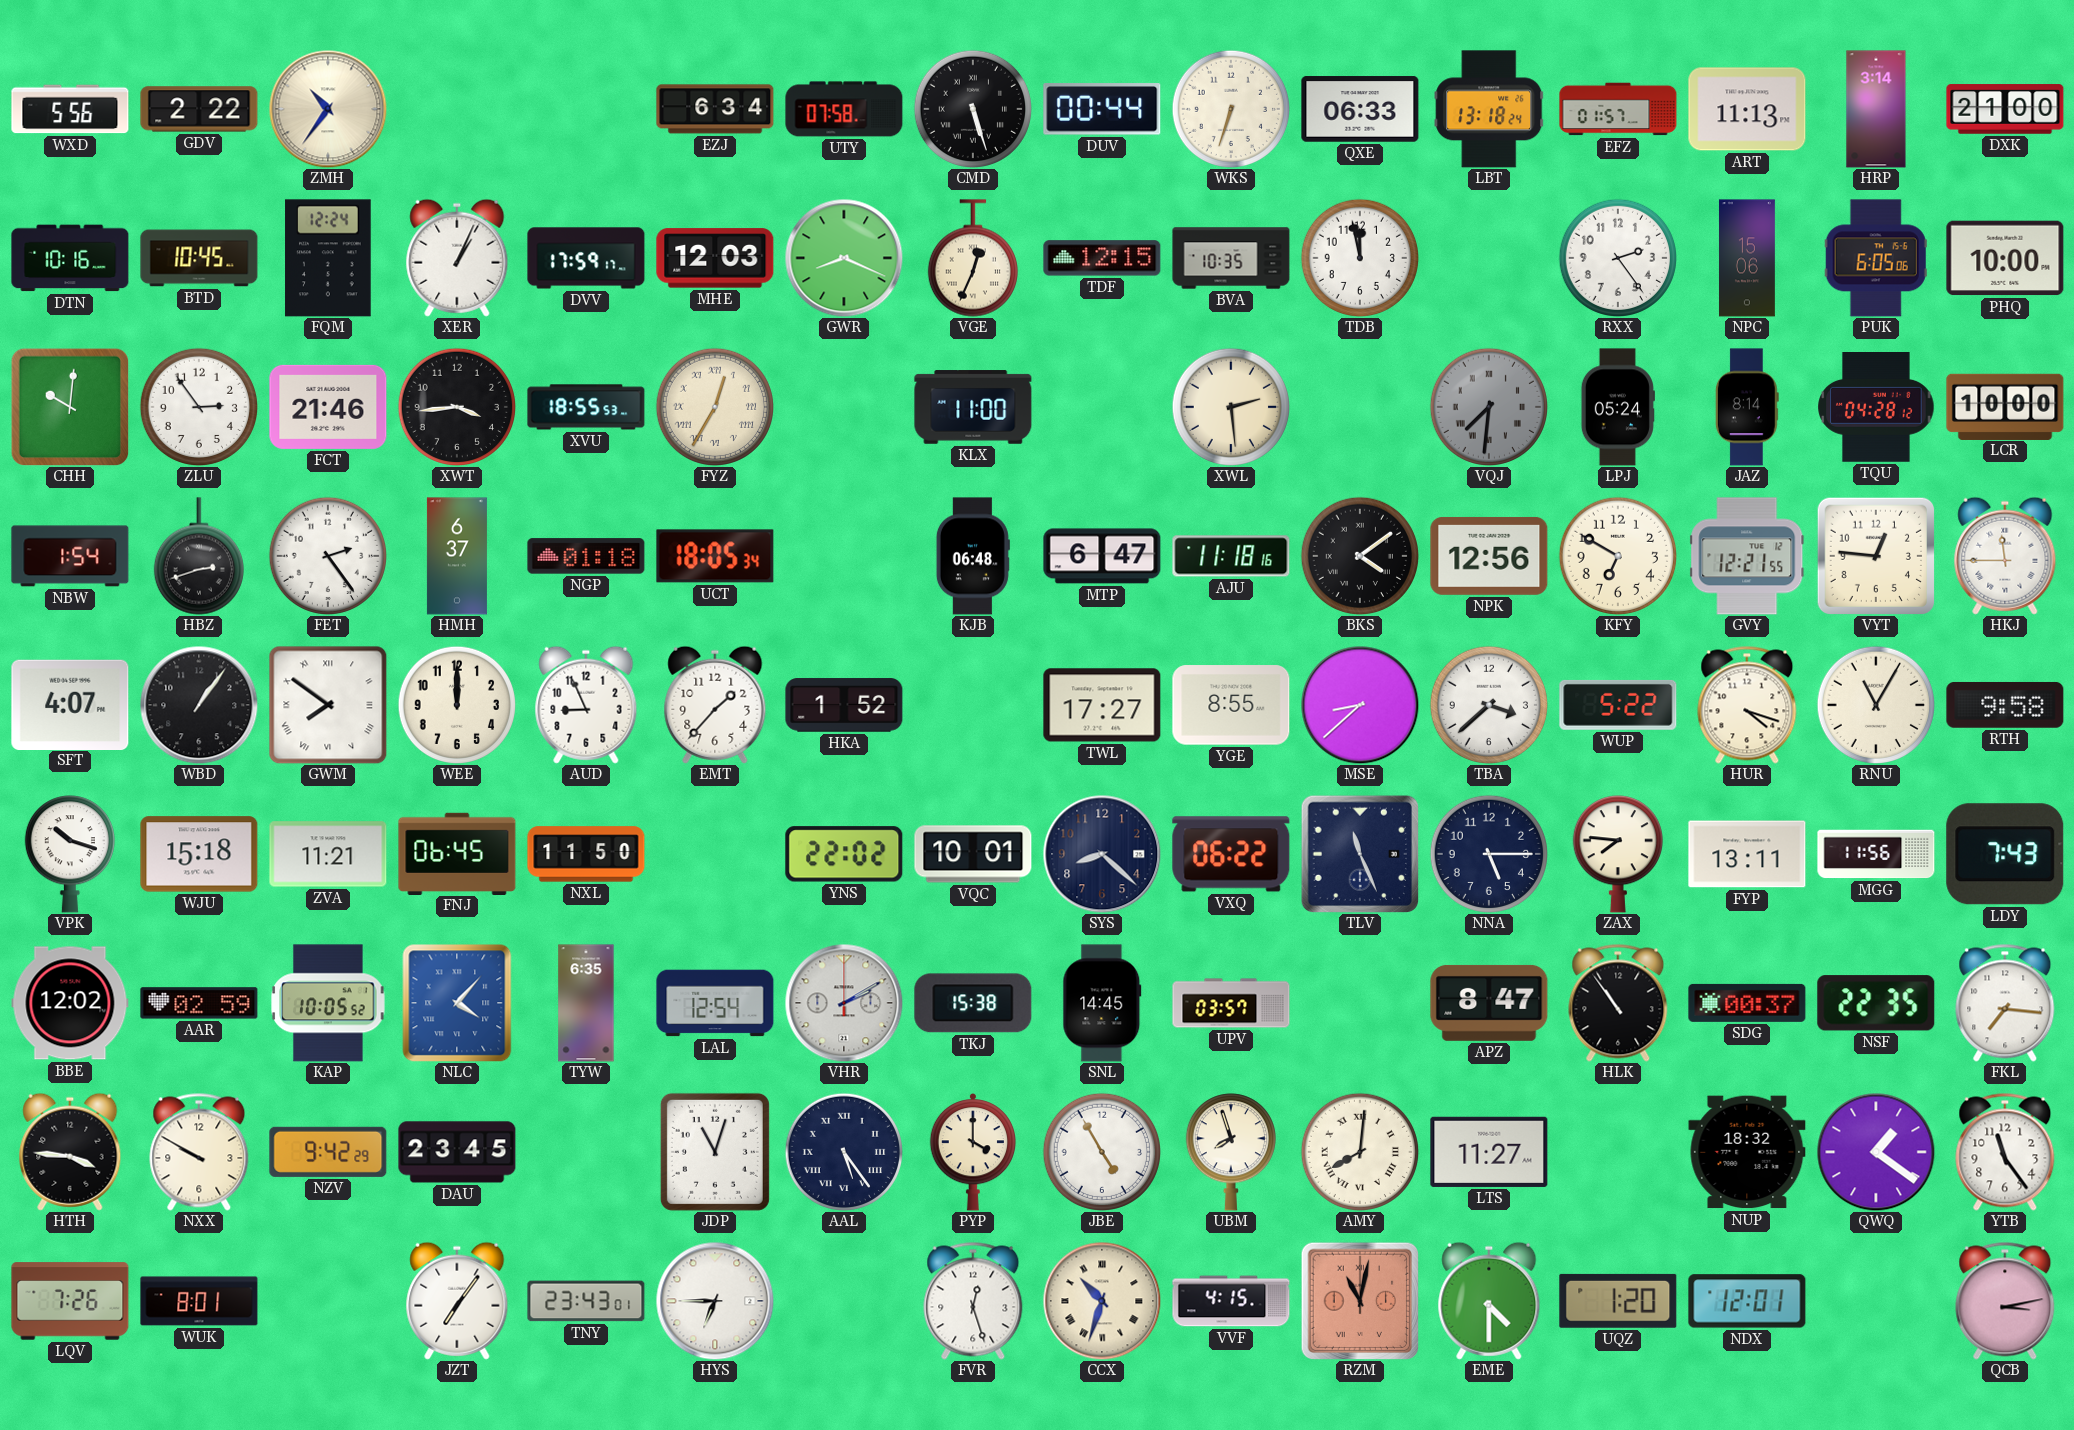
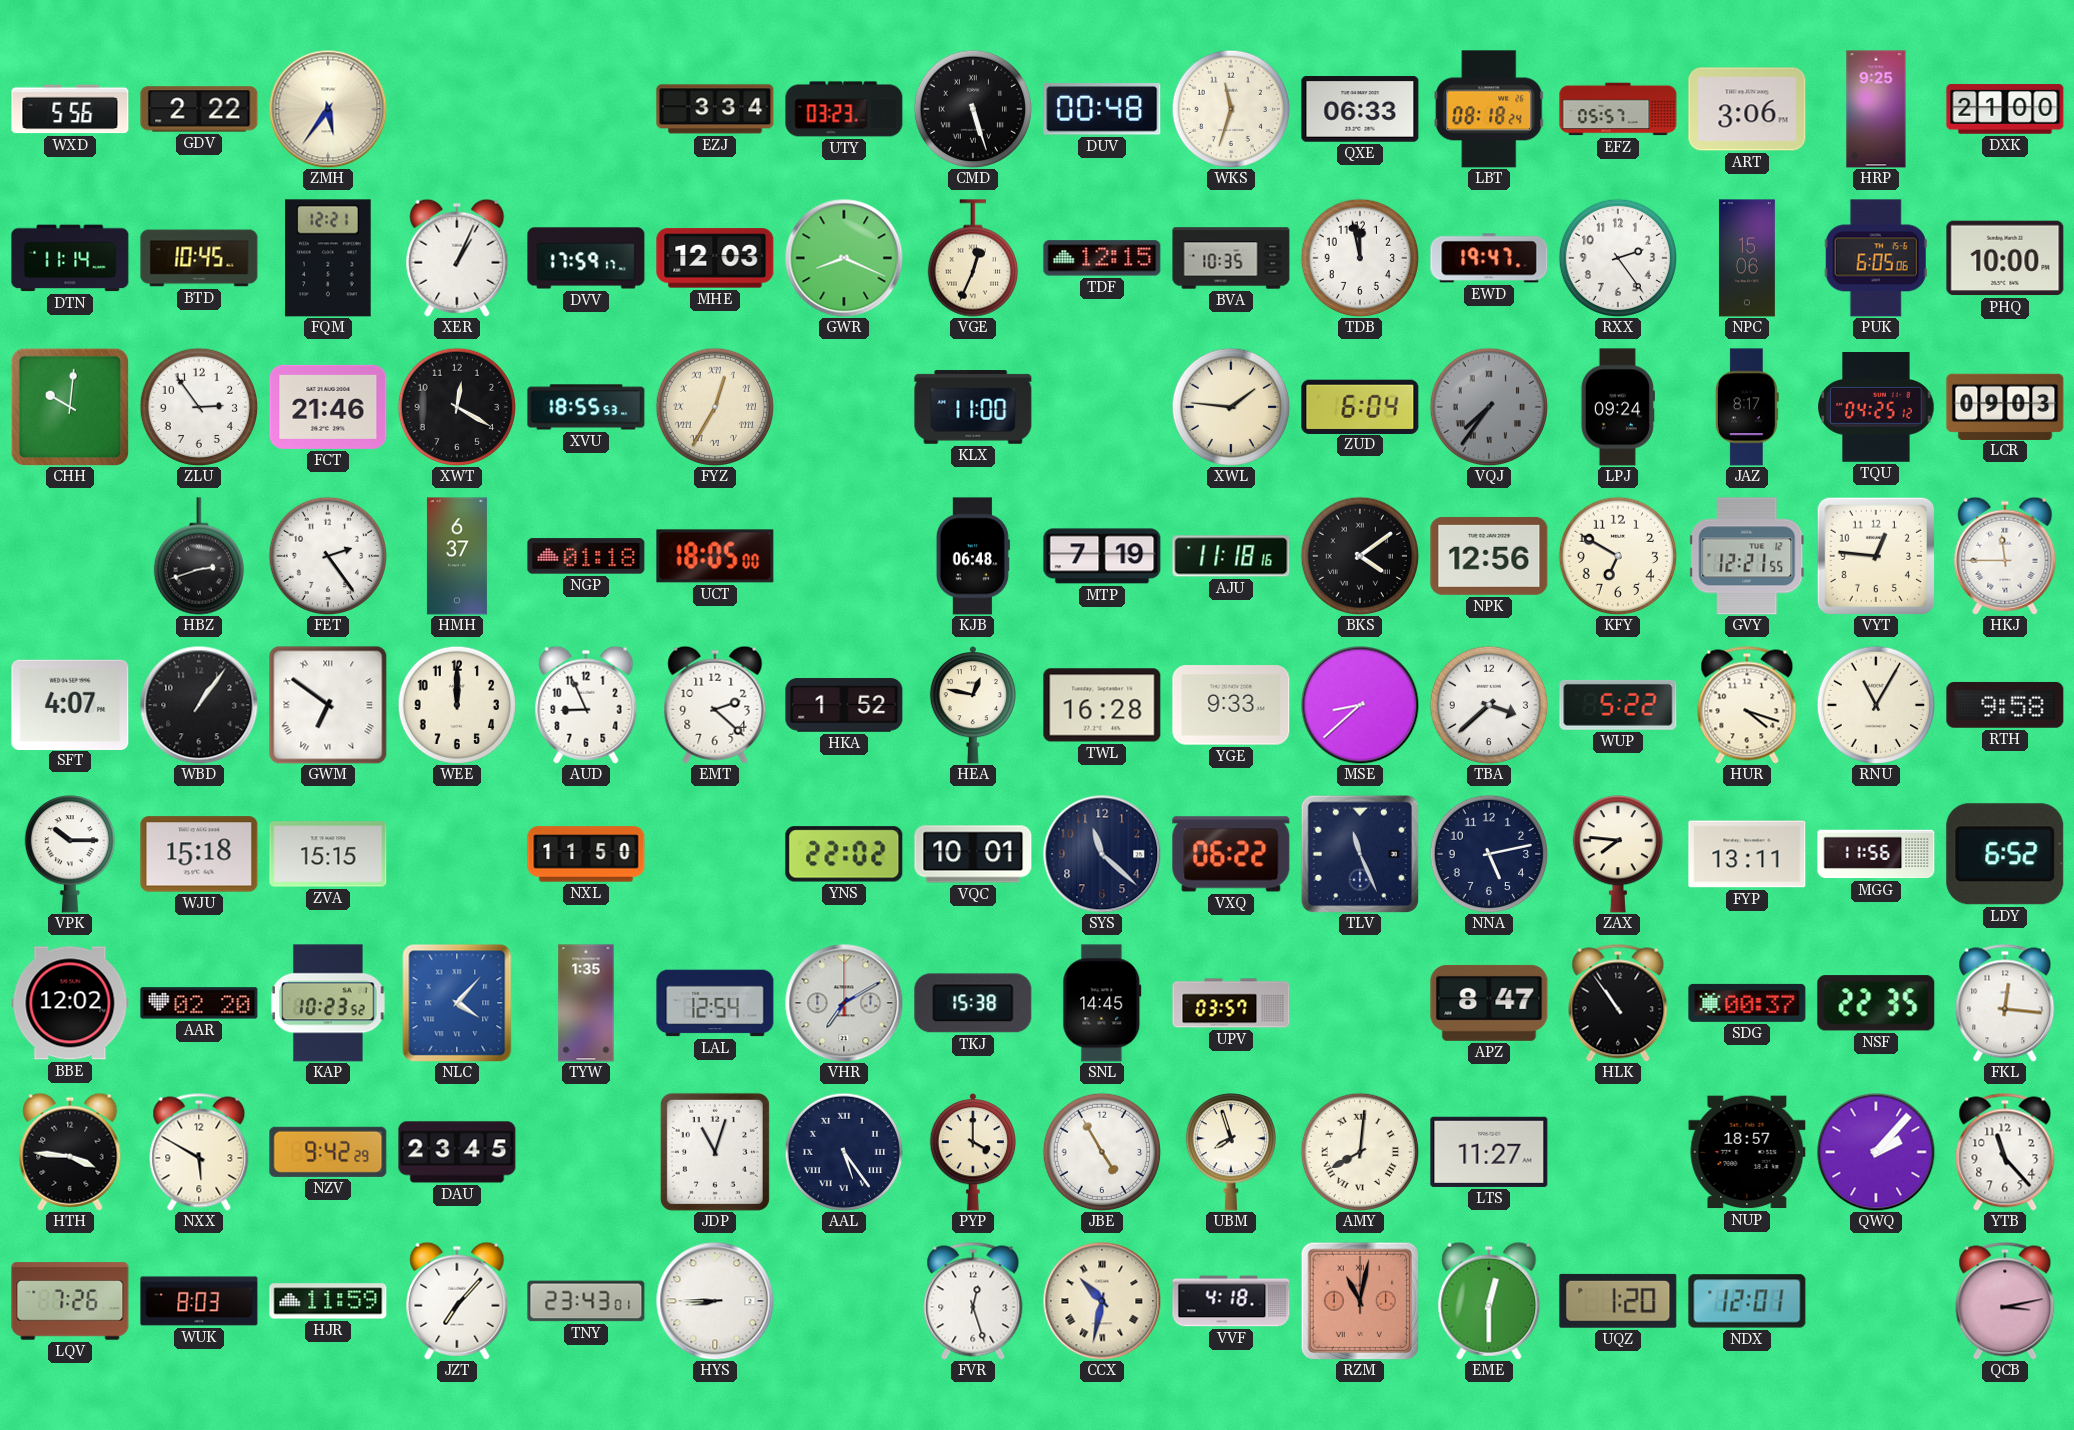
ZMH: 10:36 -> 5:36 (328, 109)
EZJ: 6:34 -> 3:34 (715, 109)
UTY: 07:58 -> 03:23 (844, 109)
DUV: 00:44 -> 00:48 (1102, 109)
WKS: 6:33 -> 11:33 (1230, 108)
LBT: 13:18 -> 08:18 (1489, 109)
EFZ: 01:57 -> 05:57 (1618, 109)
ART: 11:13 -> 3:06 (1747, 109)
HRP: 3:14 -> 9:25 (1876, 109)
DTN: 10:16 -> 11:14 (70, 258)
FQM: 12:24 -> 12:21 (328, 258)
EWD: none -> 19:47 (1489, 258)
XWT: 3:44 -> 12:20 (456, 406)
XWL: 2:29 -> 1:46 (1230, 406)
ZUD: none -> 6:04 (1360, 406)
VQJ: 7:31 -> 7:36 (1488, 406)
LPJ: 05:24 -> 09:24 (1618, 407)
JAZ: 8:14 -> 8:17 (1747, 407)
TQU: 04:28 -> 04:25 (1876, 408)
LCR: 10:00 -> 09:03 (2005, 406)
NBW: 1:54 -> none (70, 556)
UCT: 18:05:34 -> 18:05:00 (715, 556)
MTP: 6:47 -> 7:19 (1102, 556)
GWM: 7:51 -> 6:51 (328, 705)
EMT: 1:37 -> 2:22 (715, 705)
HEA: none -> 12:47 (973, 706)
TWL: 17:27 -> 16:28 (1102, 705)
YGE: 8:55 -> 9:33 (1231, 705)
VPK: 10:18 -> 10:15 (70, 854)
ZVA: 11:21 -> 15:15 (328, 854)
FNJ: 06:45 -> none (457, 853)
SYS: 8:22 -> 11:22 (1102, 854)
NNA: 5:15 -> 5:13 (1488, 853)
LDY: 7:43 -> 6:52 (2005, 854)
AAR: 02:59 -> 02:20 (199, 1003)
KAP: 10:05 -> 10:23 (328, 1003)
TYW: 6:35 -> 1:35 (586, 1003)
VHR: 2:10 -> 7:10 (844, 1003)
FKL: 7:16 -> 12:16 (2005, 1003)
NXX: 9:50 -> 5:50 (199, 1152)
NUP: 18:32 -> 18:57 (1747, 1152)
QWQ: 1:21 -> 2:07 (1876, 1152)
YTB: 11:24 -> 11:23 (2005, 1152)
WUK: 8:01 -> 8:03 (199, 1301)
HJR: none -> 11:59 (328, 1301)
JZT: 7:06 -> 7:07 (457, 1301)
HYS: 6:45 -> 8:45 (715, 1301)
CCX: 10:33 -> 10:32 (1102, 1301)
VVF: 4:15 -> 4:18 (1231, 1301)
EME: 4:30 -> 12:30 (1489, 1301)
